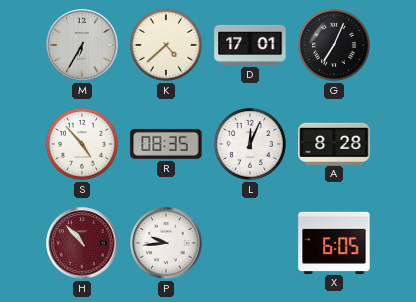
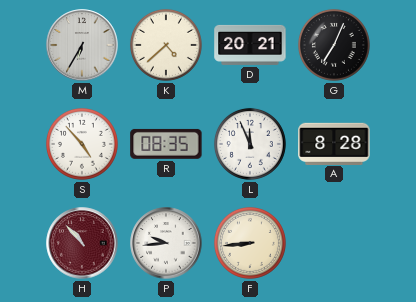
D: 17:01 -> 20:21 (250, 45)
L: 12:04 -> 11:56 (250, 144)
F: none -> 8:44 (250, 243)
X: 6:05 -> none (334, 242)
